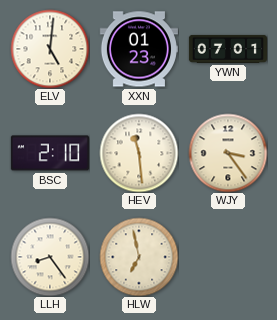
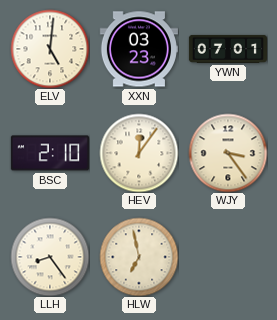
XXN: 01:23 -> 03:23 (139, 49)
HEV: 11:29 -> 12:06 (139, 153)
